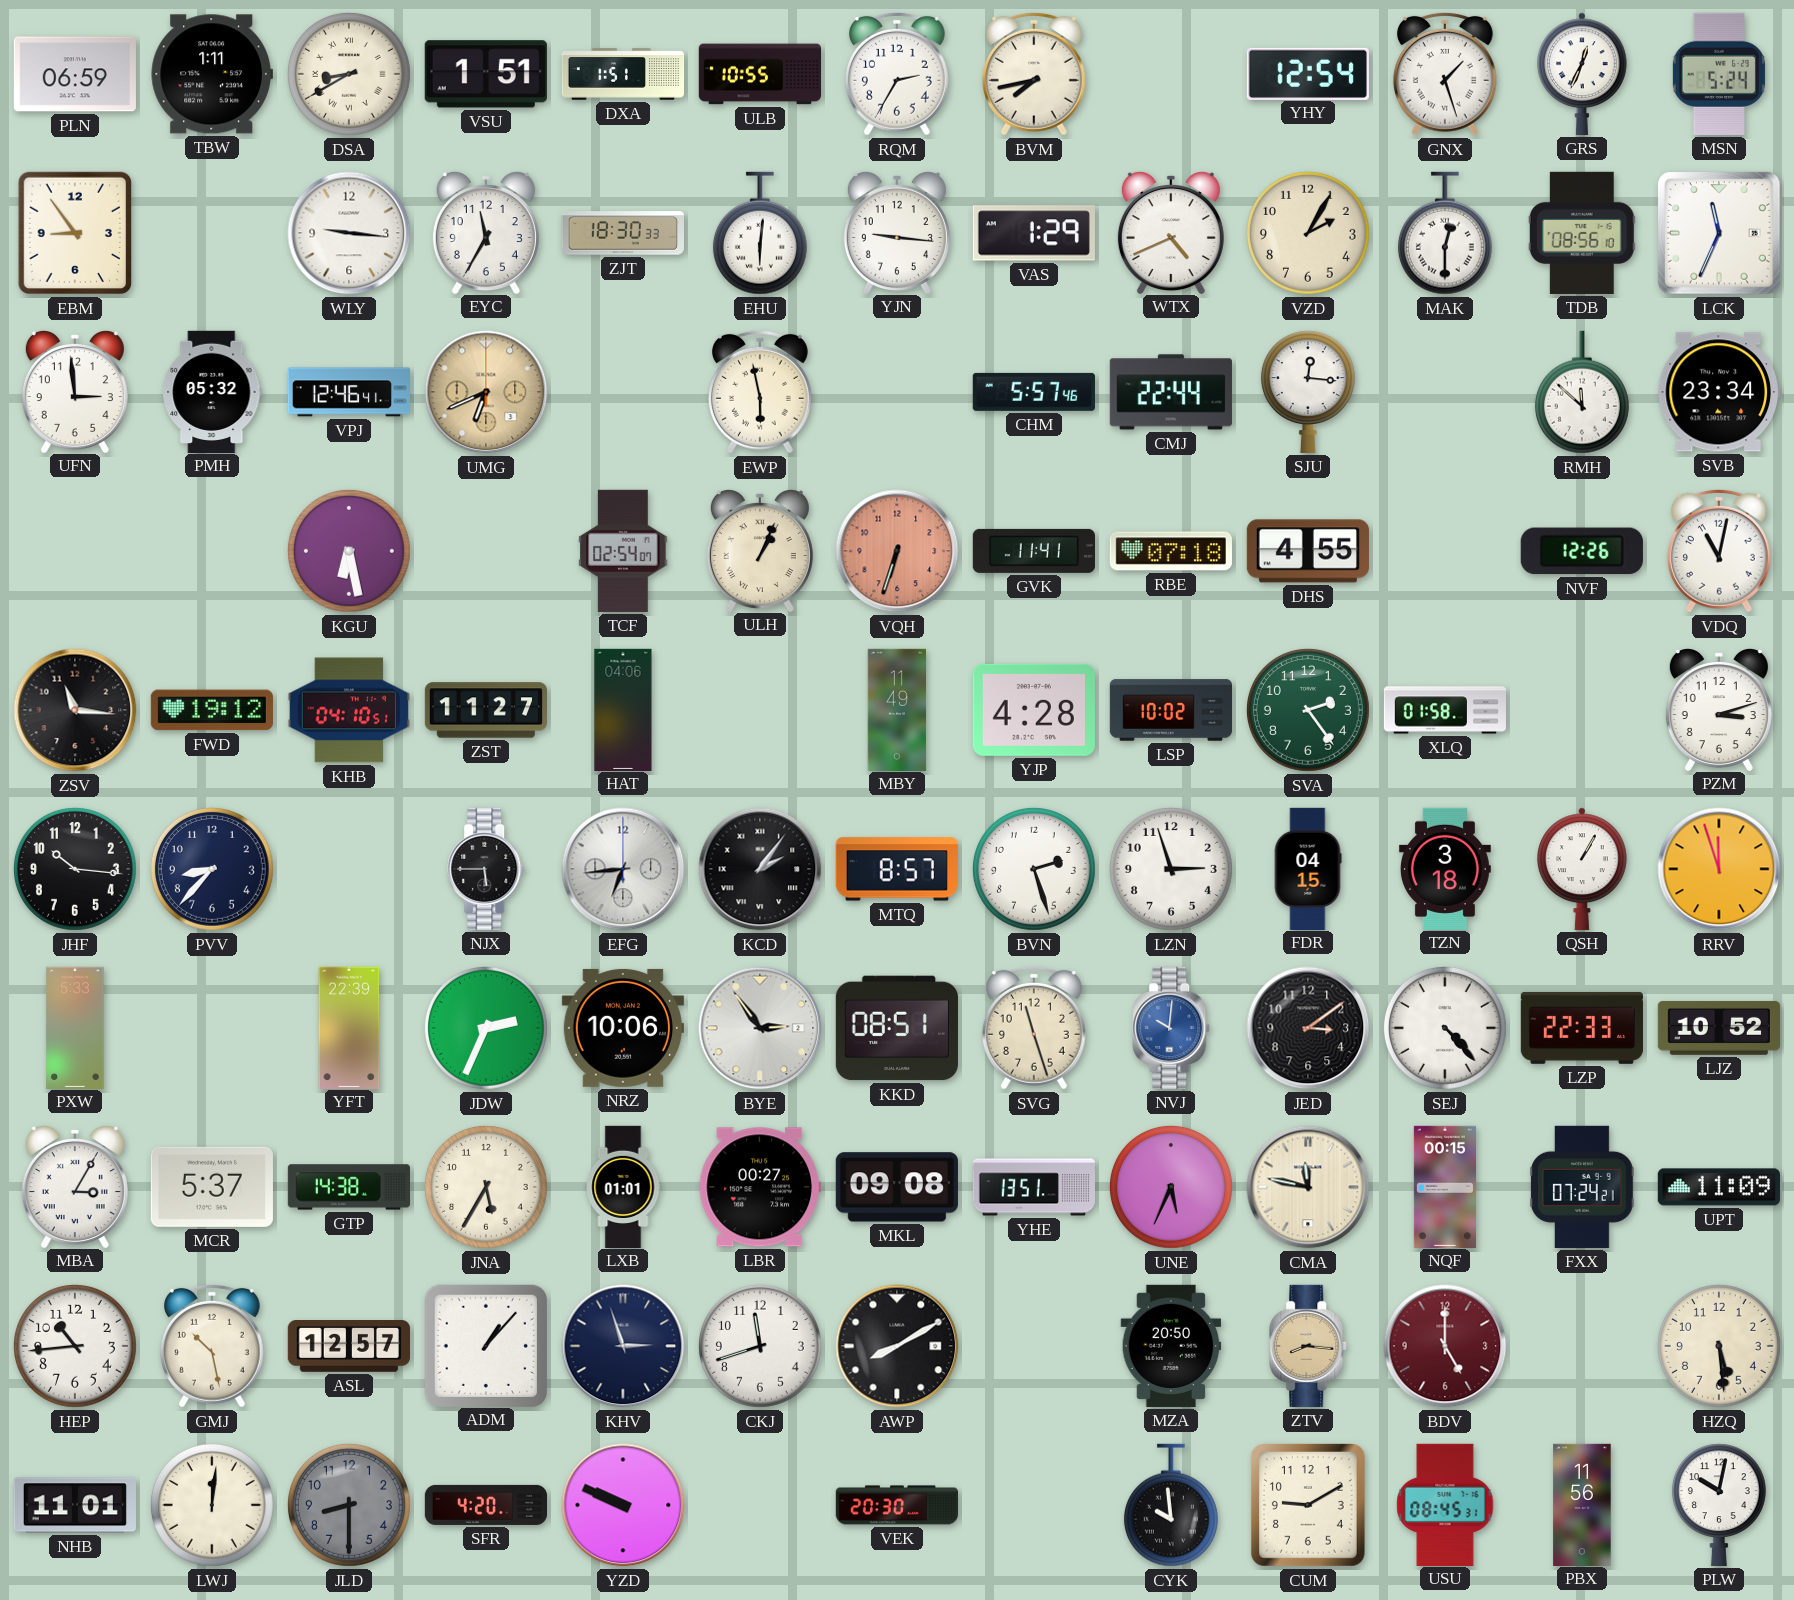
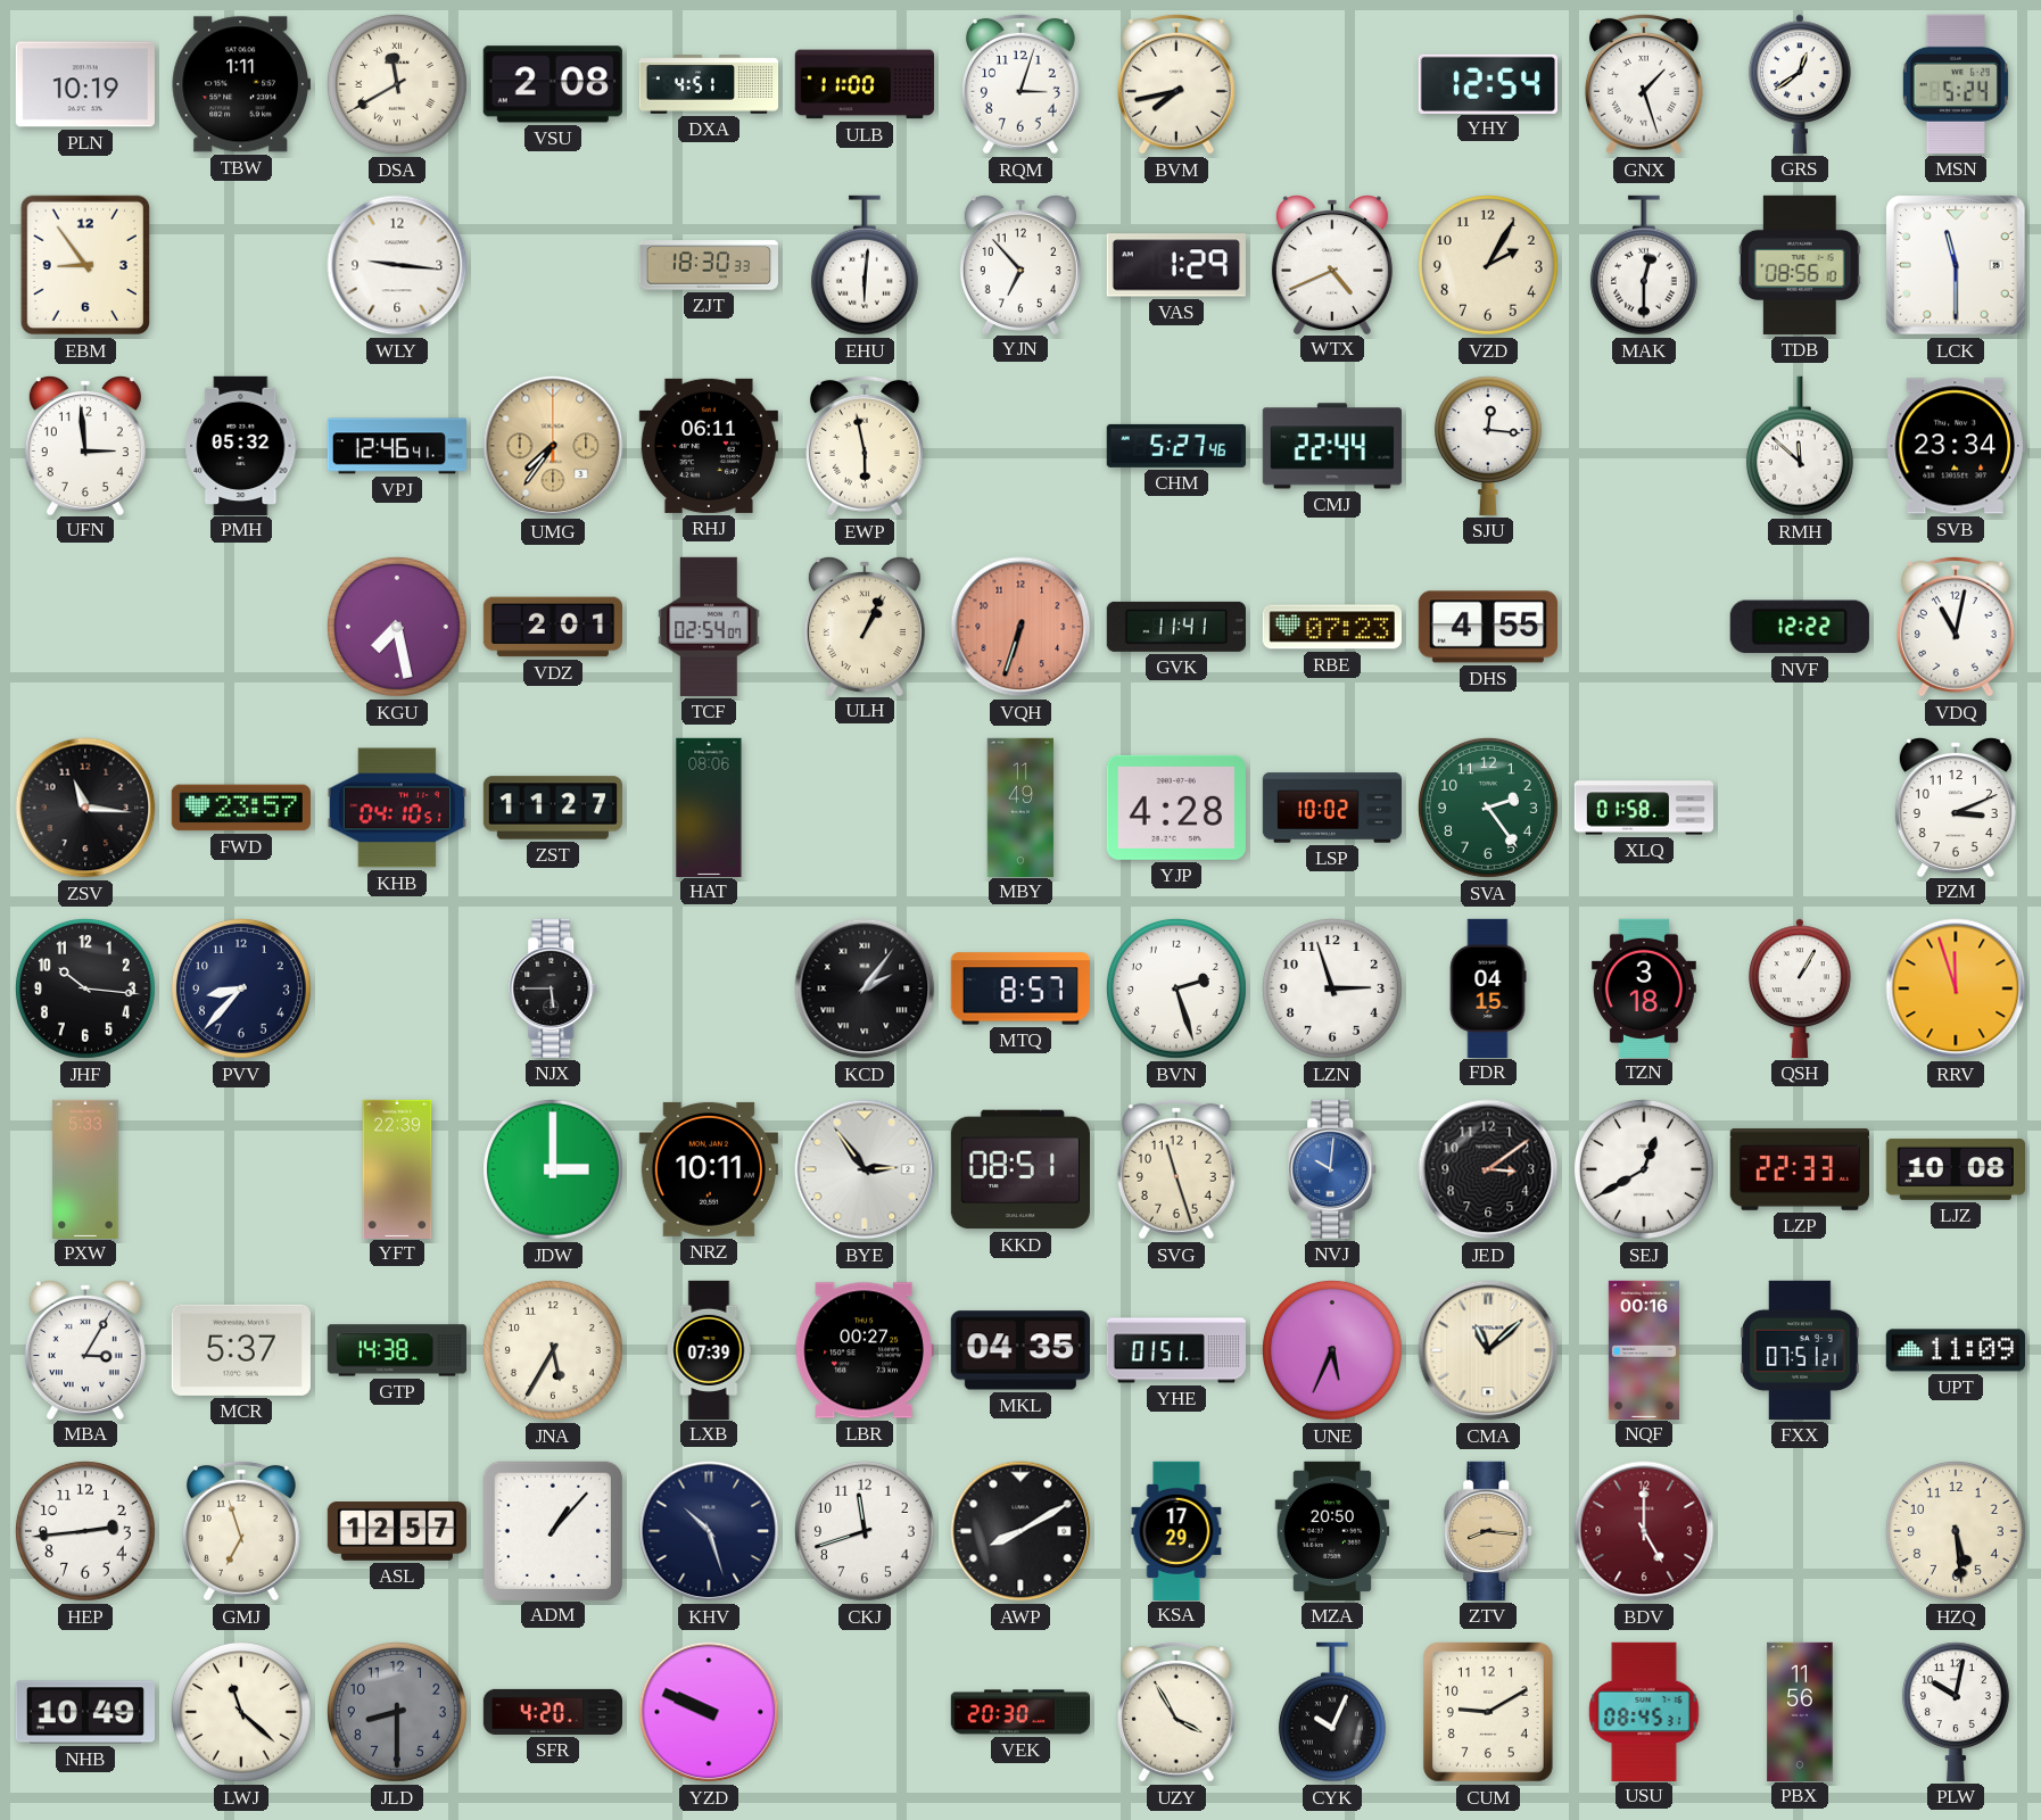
PLN: 06:59 -> 10:19 (85, 84)
DSA: 8:40 -> 11:40 (397, 84)
VSU: 1:51 -> 2:08 (553, 84)
DXA: 1:51 -> 4:51 (709, 84)
ULB: 10:55 -> 11:00 (863, 84)
RQM: 2:35 -> 3:03 (1020, 84)
GRS: 12:34 -> 12:39 (1801, 84)
EYC: 11:35 -> none (486, 233)
YJN: 9:16 -> 6:53 (1020, 265)
LCK: 11:34 -> 11:30 (1956, 265)
UMG: 6:41 -> 7:36 (553, 446)
RHJ: none -> 06:11 (709, 446)
CHM: 5:57 -> 5:27 (1176, 446)
KGU: 6:28 -> 7:28 (397, 627)
VDZ: none -> 2:01 (552, 627)
RBE: 07:18 -> 07:23 (1332, 627)
NVF: 12:26 -> 12:22 (1800, 627)
FWD: 19:12 -> 23:57 (241, 808)
HAT: 04:06 -> 08:06 (709, 806)
PZM: 3:12 -> 3:11 (1956, 808)
EFG: 6:44 -> none (623, 869)
JDW: 2:34 -> 3:00 (553, 1169)
NRZ: 10:06 -> 10:11 (709, 1169)
SEJ: 4:23 -> 12:40 (1644, 1169)
LJZ: 10:52 -> 10:08 (1956, 1169)
LXB: 01:01 -> 07:39 (709, 1349)
MKL: 09:08 -> 04:35 (1020, 1350)
YHE: 13:51 -> 01:51 (1175, 1350)
CMA: 11:47 -> 11:08 (1488, 1350)
NQF: 00:15 -> 00:16 (1644, 1349)
FXX: 07:24 -> 07:51 (1800, 1350)
HEP: 10:44 -> 2:44 (85, 1531)
GMJ: 10:28 -> 6:57 (241, 1531)
KHV: 2:57 -> 10:27 (709, 1531)
KSA: none -> 17:29 (1176, 1530)
NHB: 11:01 -> 10:49 (85, 1712)
LWJ: 12:01 -> 11:22 (241, 1712)
UZY: none -> 3:55 (1176, 1712)
CYK: 9:59 -> 10:04 (1332, 1712)
